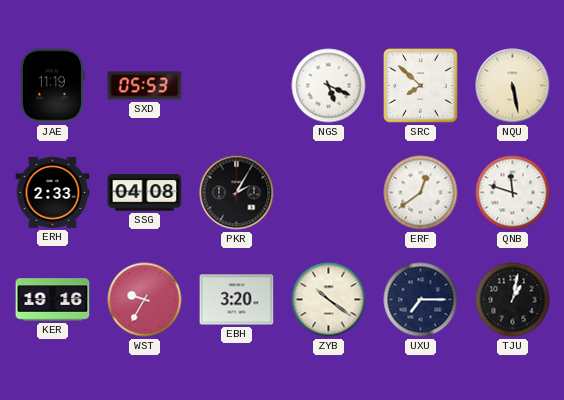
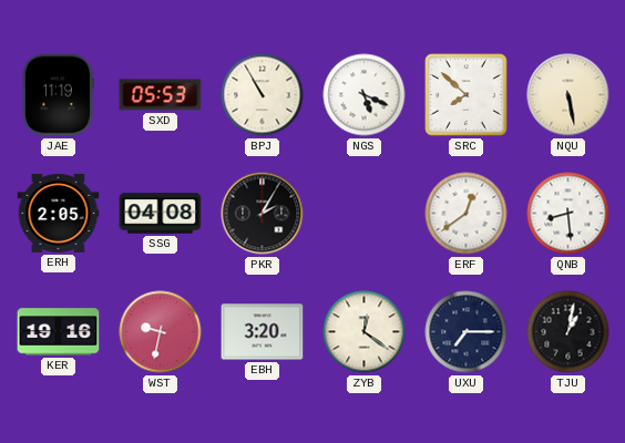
BPJ: none -> 10:55 (263, 95)
ERH: 2:33 -> 2:05 (59, 213)
QNB: 11:48 -> 8:29 (568, 214)
WST: 9:35 -> 9:32 (161, 332)
ZYB: 10:21 -> 12:21 (365, 332)
